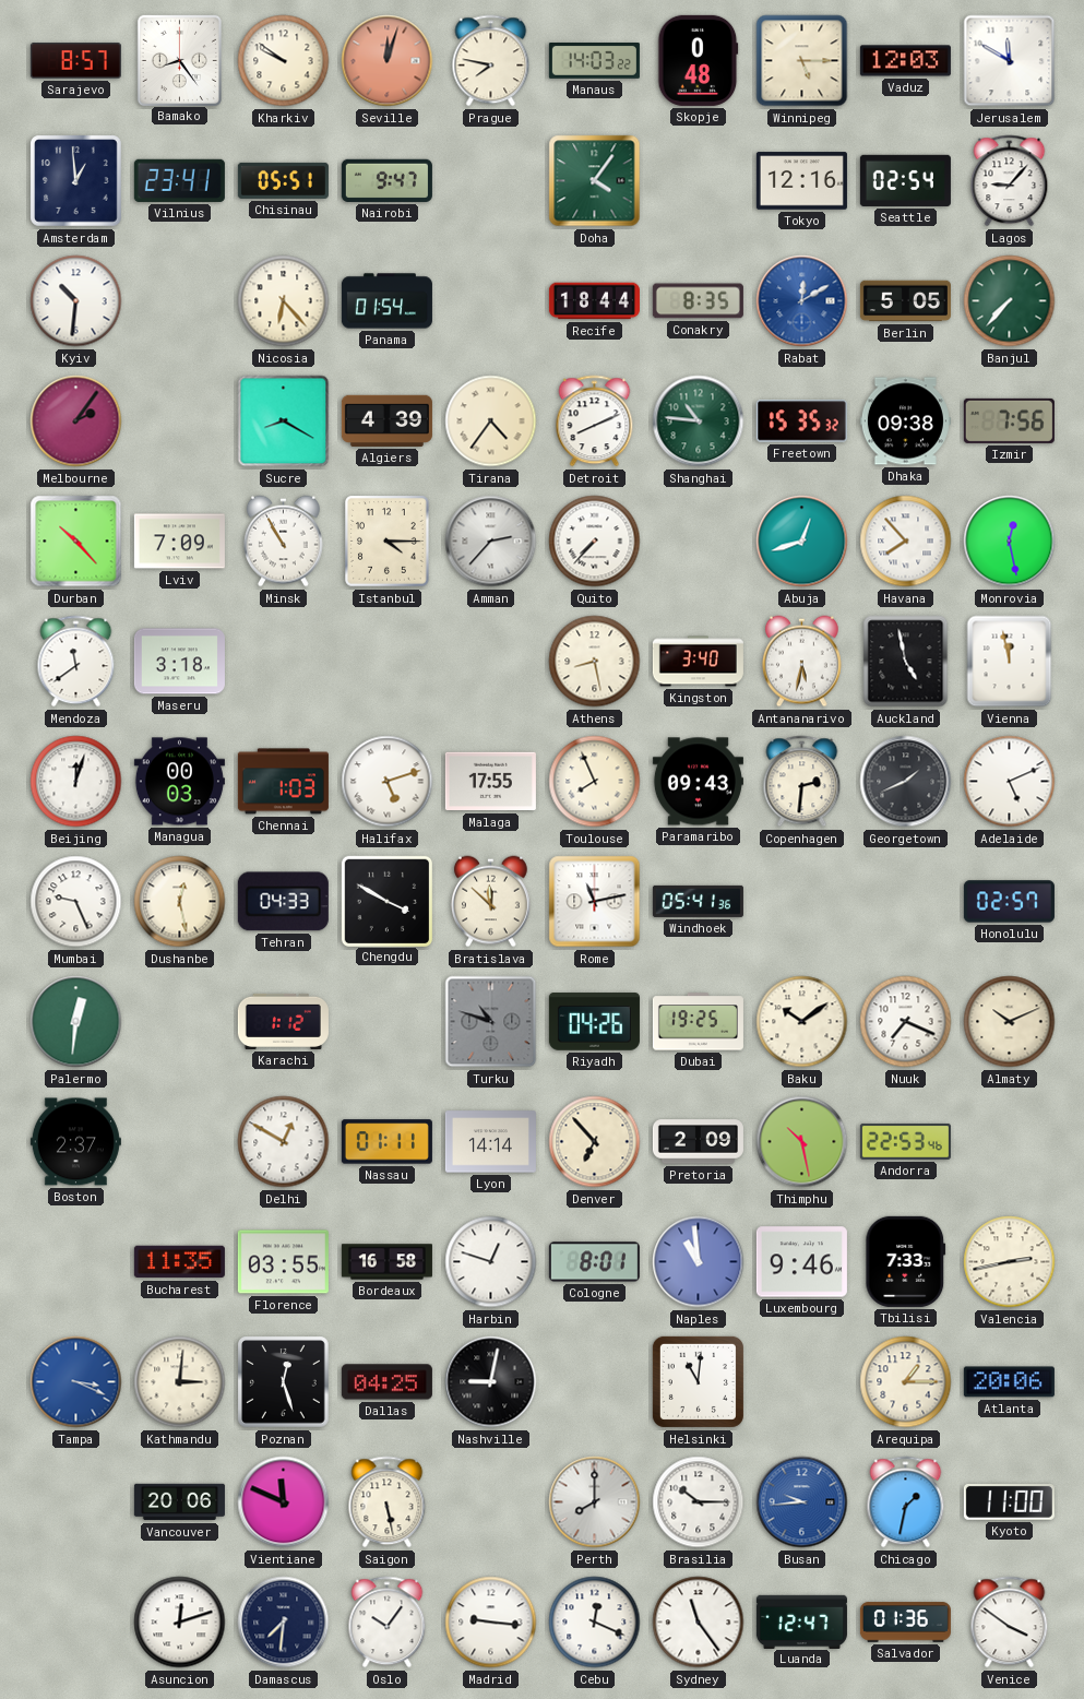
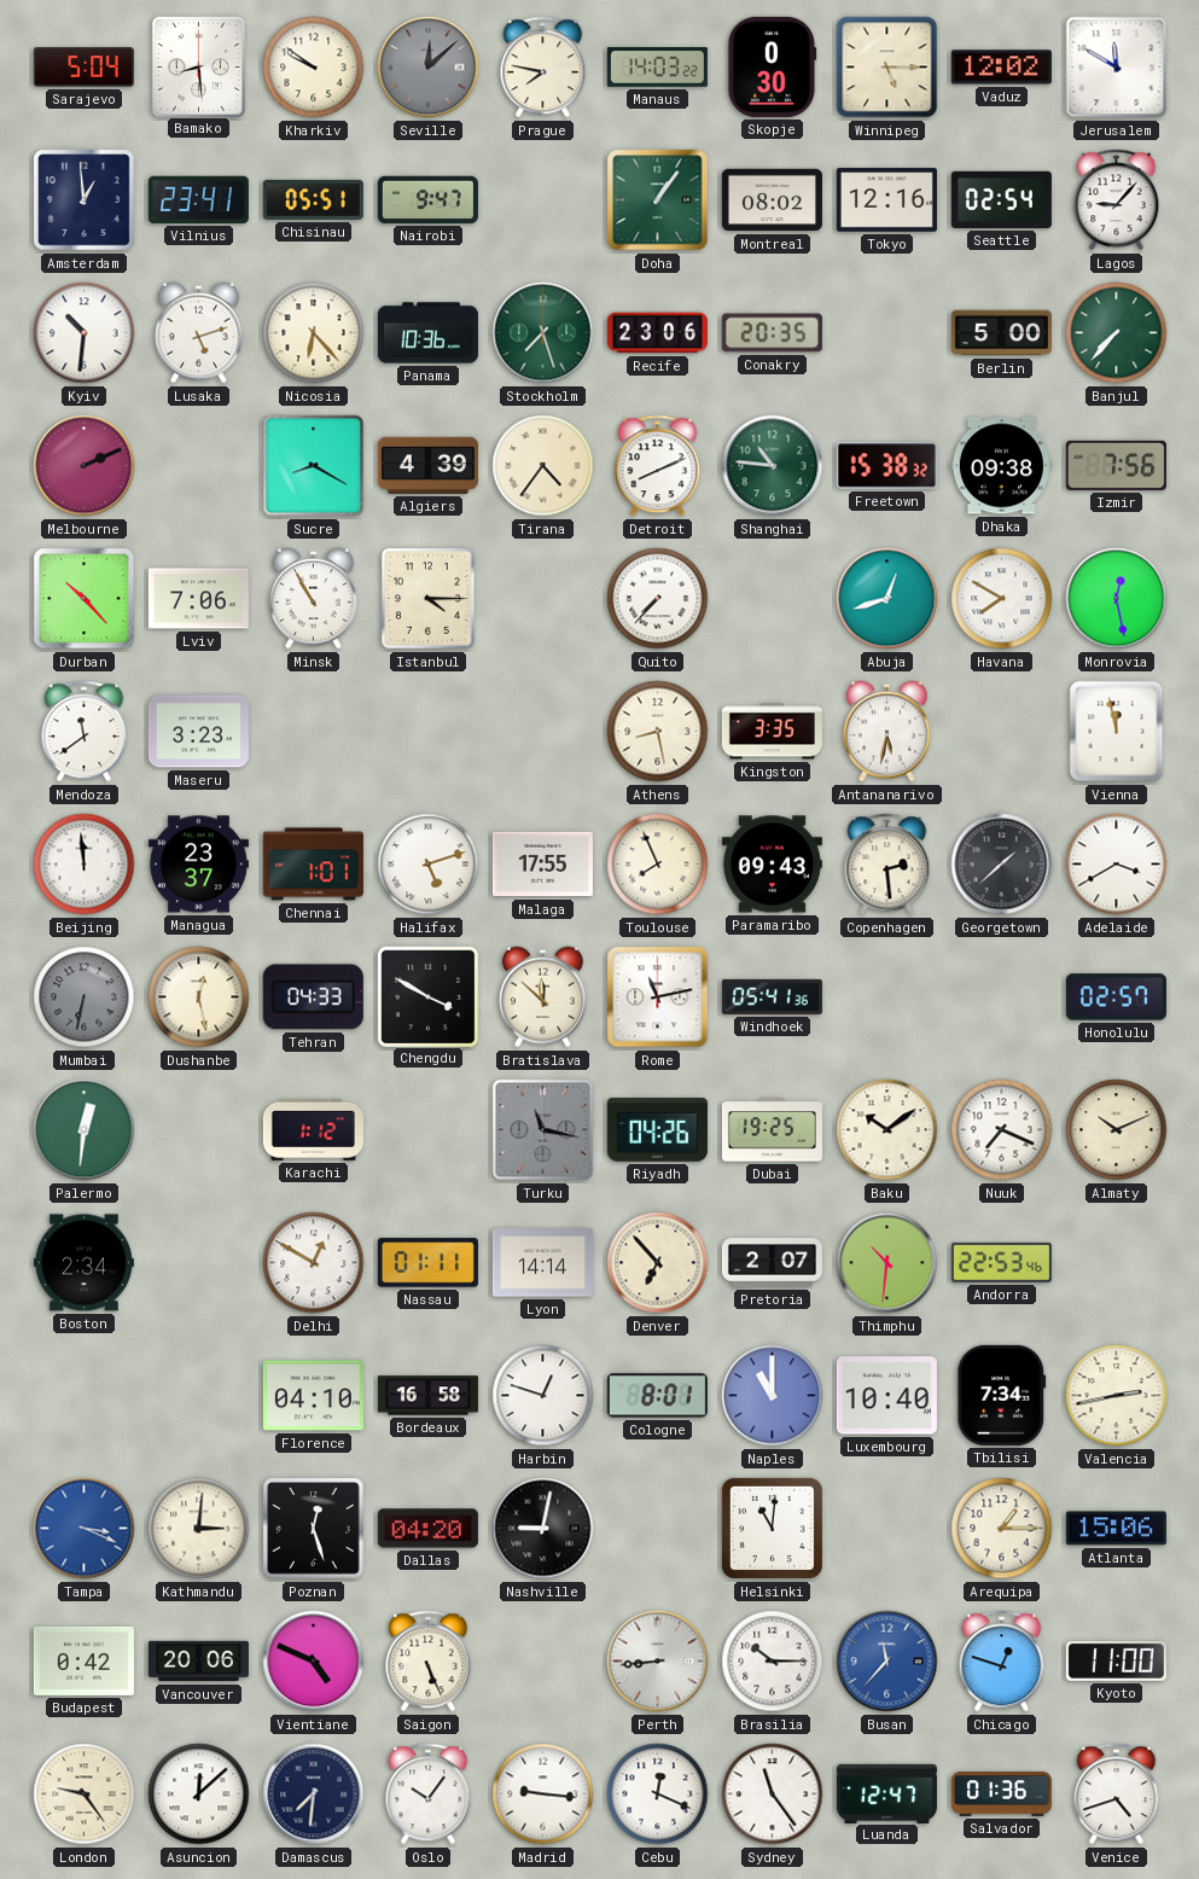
Sarajevo: 8:57 -> 5:04 (83, 68)
Bamako: 8:24 -> 8:29 (198, 66)
Seville: 12:03 -> 12:08 (429, 68)
Seville dial: salmon -> grey (429, 68)
Skopje: 0:48 -> 0:30 (773, 66)
Vaduz: 12:03 -> 12:02 (1001, 68)
Doha: 4:06 -> 1:06 (658, 200)
Montreal: none -> 08:02 (772, 200)
Lusaka: none -> 5:12 (199, 333)
Panama: 01:54 -> 10:36 (427, 333)
Stockholm: none -> 7:27 (543, 333)
Recife: 18:44 -> 23:06 (657, 333)
Conakry: 8:35 -> 20:35 (772, 333)
Rabat: 12:10 -> none (802, 301)
Berlin: 5:05 -> 5:00 (1001, 333)
Melbourne: 2:06 -> 2:11 (85, 466)
Freetown: 15:35 -> 15:38 (886, 466)
Lviv: 7:09 -> 7:06 (198, 599)
Amman: 2:37 -> none (491, 542)
Havana: 7:53 -> 7:50 (1002, 599)
Maseru: 3:18 -> 3:23 (198, 732)
Kingston: 3:40 -> 3:35 (772, 732)
Auckland: 4:58 -> none (906, 662)
Beijing: 12:03 -> 11:59 (85, 865)
Managua: 00:03 -> 23:37 (198, 865)
Chennai: 1:03 -> 1:01 (313, 865)
Copenhagen: 2:31 -> 2:29 (887, 865)
Georgetown: 1:41 -> 1:38 (1002, 865)
Adelaide: 5:11 -> 3:40 (1117, 865)
Mumbai: 9:26 -> 6:32 (85, 997)
Mumbai dial: white -> grey (85, 997)
Turku: 10:48 -> 11:17 (543, 1130)
Boston: 2:37 -> 2:34 (83, 1263)
Pretoria: 2:09 -> 2:07 (772, 1263)
Thimphu: 10:28 -> 10:31 (887, 1263)
Bucharest: 11:35 -> none (179, 1262)
Florence: 03:55 -> 04:10 (313, 1396)
Naples: 10:59 -> 11:00 (773, 1396)
Luxembourg: 9:46 -> 10:40 (886, 1396)
Tbilisi: 7:33 -> 7:34 (1002, 1395)
Dallas: 04:25 -> 04:20 (427, 1529)
Atlanta: 20:06 -> 15:06 (1116, 1529)
Budapest: none -> 0:42 (83, 1660)
Vientiane: 11:49 -> 4:49 (314, 1662)
Saigon: 5:28 -> 5:26 (429, 1662)
Perth: 8:00 -> 8:44 (658, 1662)
Busan: 9:44 -> 11:37 (887, 1662)
Chicago: 1:32 -> 12:48 (1002, 1662)
London: none -> 9:24 (85, 1794)
Asuncion: 12:12 -> 12:08 (199, 1794)
Venice: 3:51 -> 4:42 (1117, 1794)
